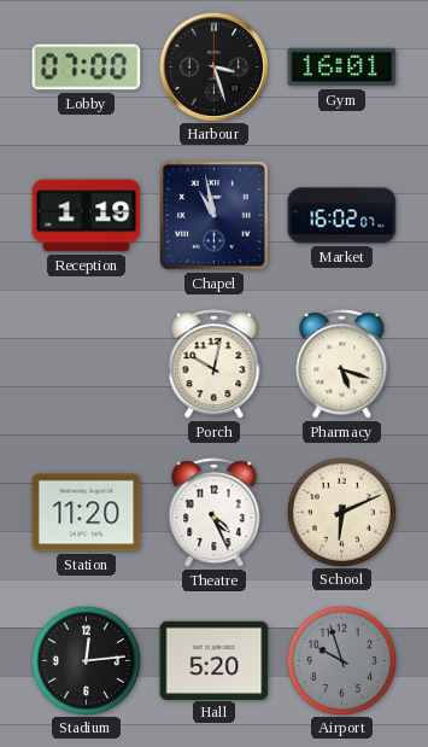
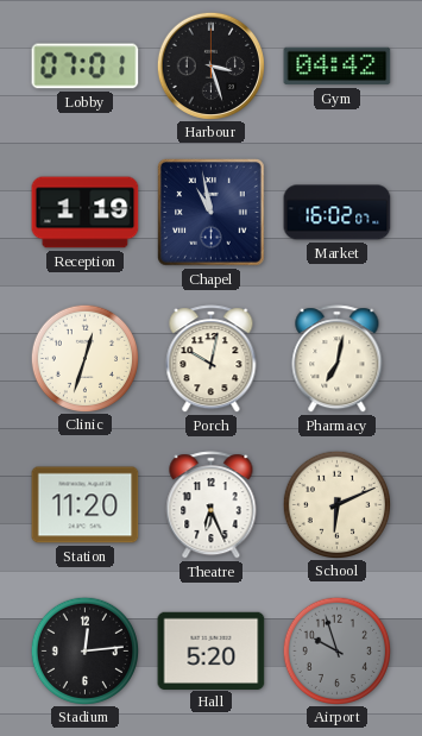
Lobby: 07:00 -> 07:01 (86, 67)
Gym: 16:01 -> 04:42 (338, 67)
Clinic: none -> 12:33 (84, 358)
Pharmacy: 5:18 -> 7:02 (338, 359)
Theatre: 4:26 -> 6:26 (212, 505)
